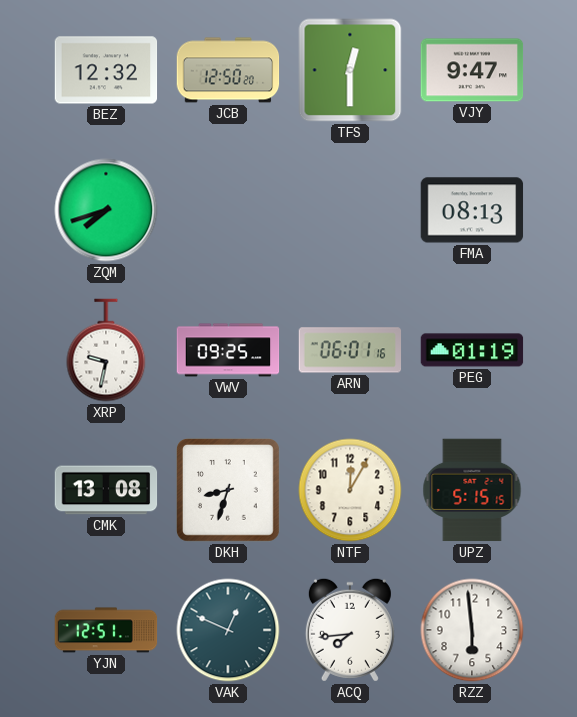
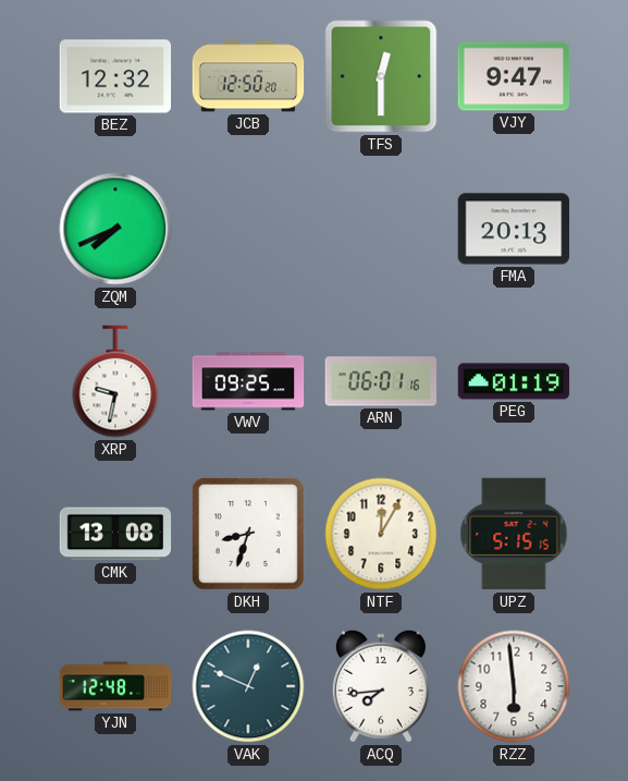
ZQM: 7:42 -> 7:41 (115, 229)
FMA: 08:13 -> 20:13 (514, 229)
YJN: 12:51 -> 12:48 (115, 686)
